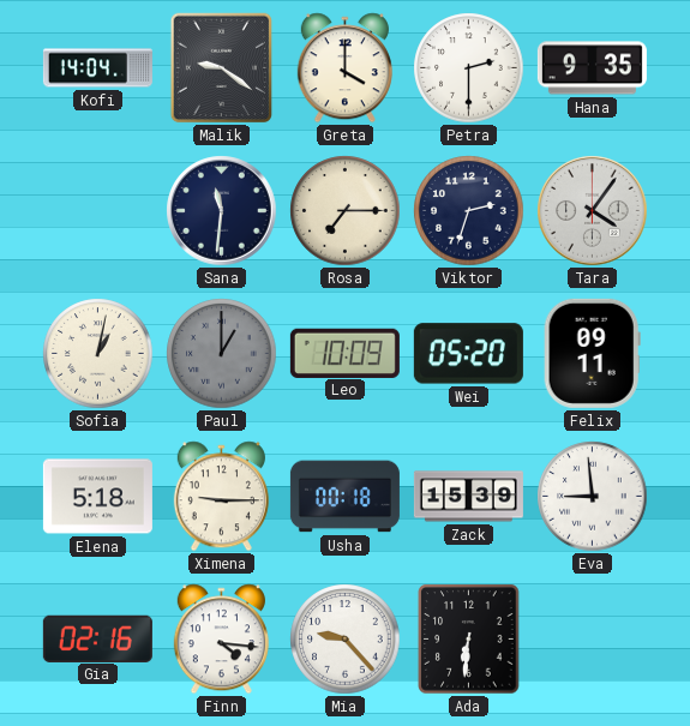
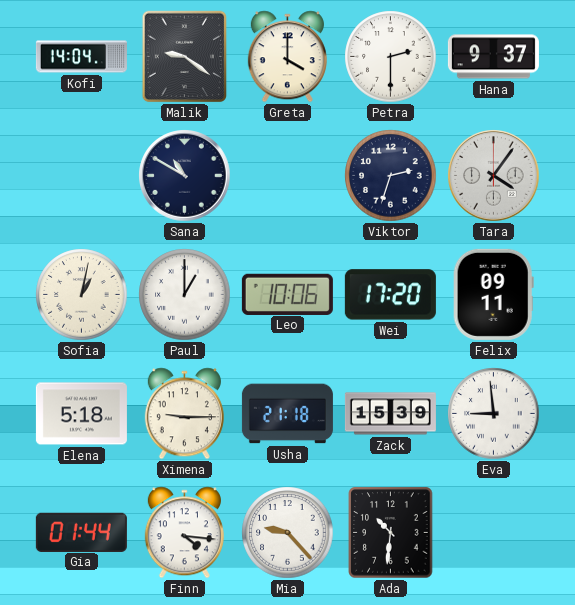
Hana: 9:35 -> 9:37 (493, 57)
Sana: 11:31 -> 10:50 (185, 176)
Rosa: 7:15 -> none (346, 211)
Paul dial: grey -> white (185, 295)
Leo: 10:09 -> 10:06 (287, 294)
Wei: 05:20 -> 17:20 (390, 295)
Usha: 00:18 -> 21:18 (287, 414)
Gia: 02:16 -> 01:44 (81, 532)
Ada: 6:31 -> 10:31 (391, 533)
